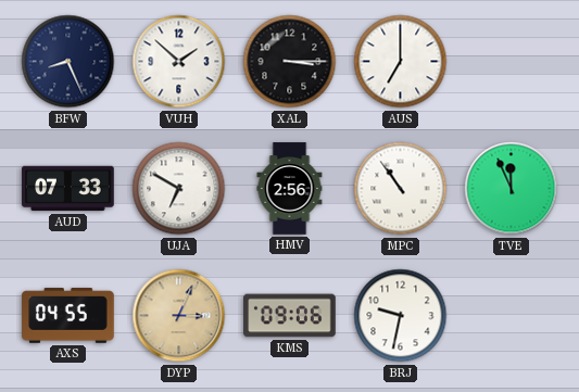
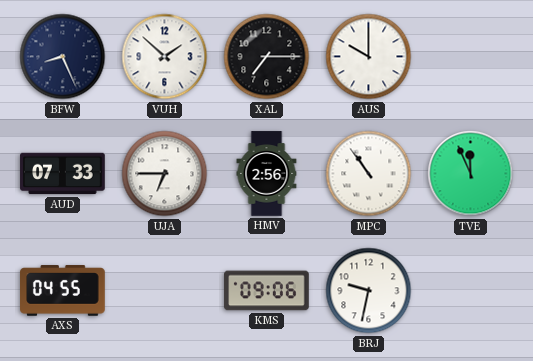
XAL: 3:15 -> 7:15 (267, 57)
AUS: 7:00 -> 10:00 (369, 57)
UJA: 6:50 -> 6:45 (165, 174)
DYP: 3:04 -> none (179, 316)
